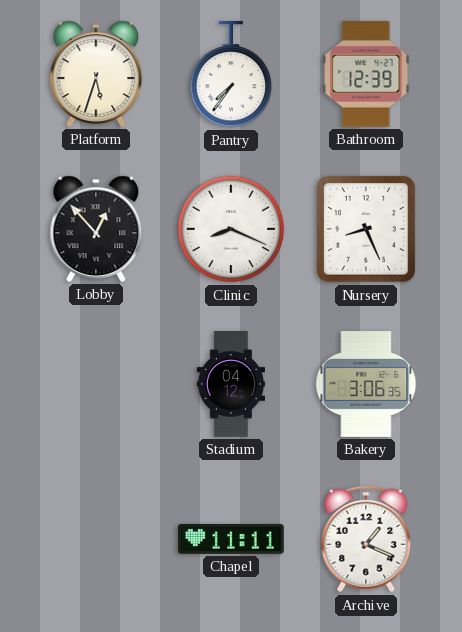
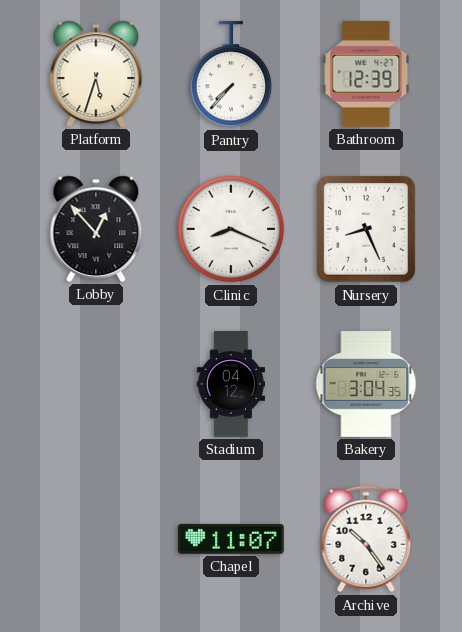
Pantry: 7:36 -> 7:37 (231, 74)
Bakery: 3:06 -> 3:04 (366, 385)
Chapel: 11:11 -> 11:07 (231, 539)
Archive: 1:19 -> 10:24 (366, 539)
